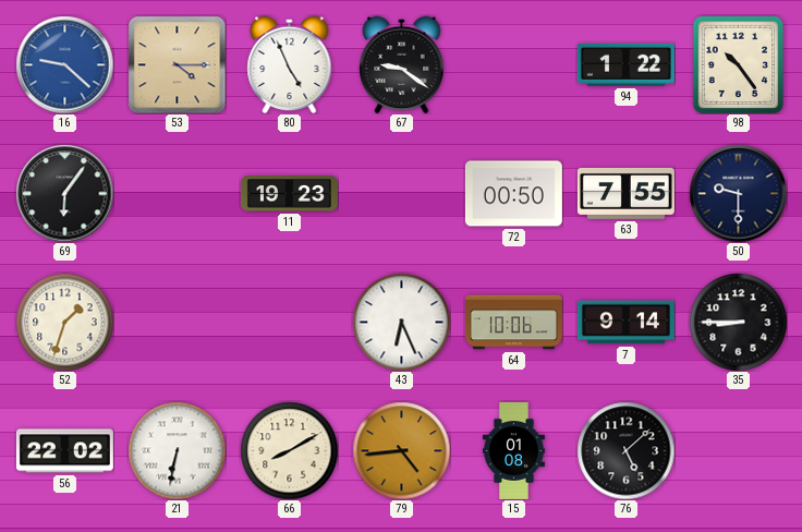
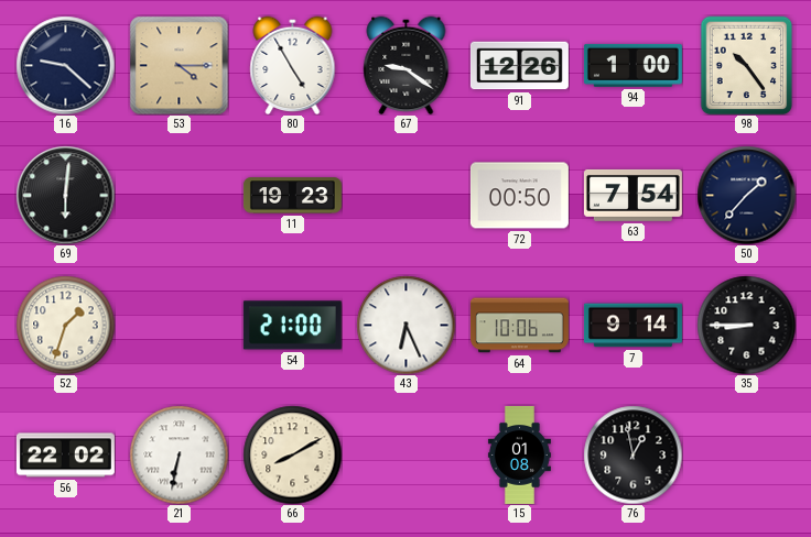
16 dial: blue -> navy (65, 65)
80: 4:56 -> 4:55 (293, 65)
91: none -> 12:26 (519, 66)
94: 1:22 -> 1:00 (632, 65)
69: 6:06 -> 6:01 (65, 195)
63: 7:55 -> 7:54 (632, 195)
50: 9:30 -> 1:37 (746, 195)
54: none -> 21:00 (292, 326)
79: 4:44 -> none (401, 450)
76: 5:08 -> 12:58 (632, 454)
